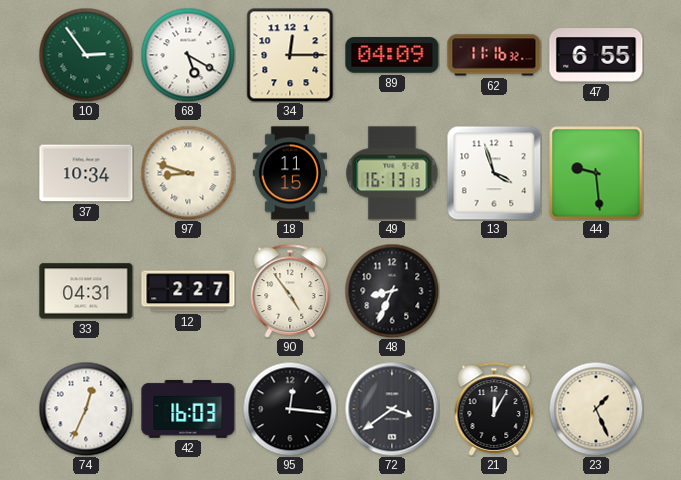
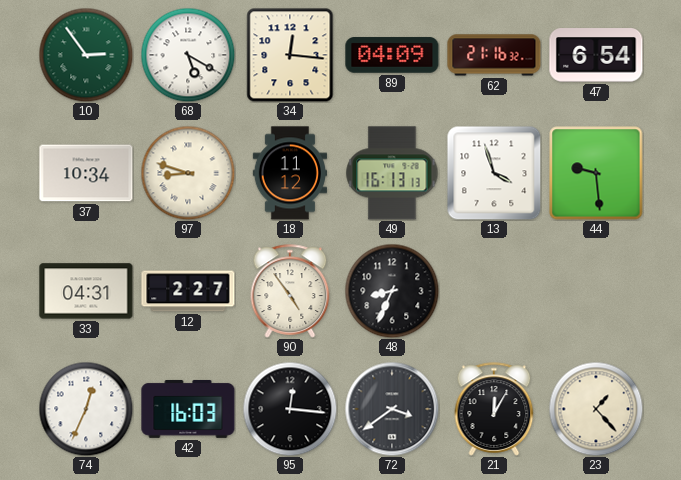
34: 12:15 -> 12:16 (290, 55)
62: 11:16 -> 21:16 (494, 55)
47: 6:55 -> 6:54 (596, 55)
18: 11:15 -> 11:12 (289, 173)
23: 1:26 -> 1:23 (596, 409)
